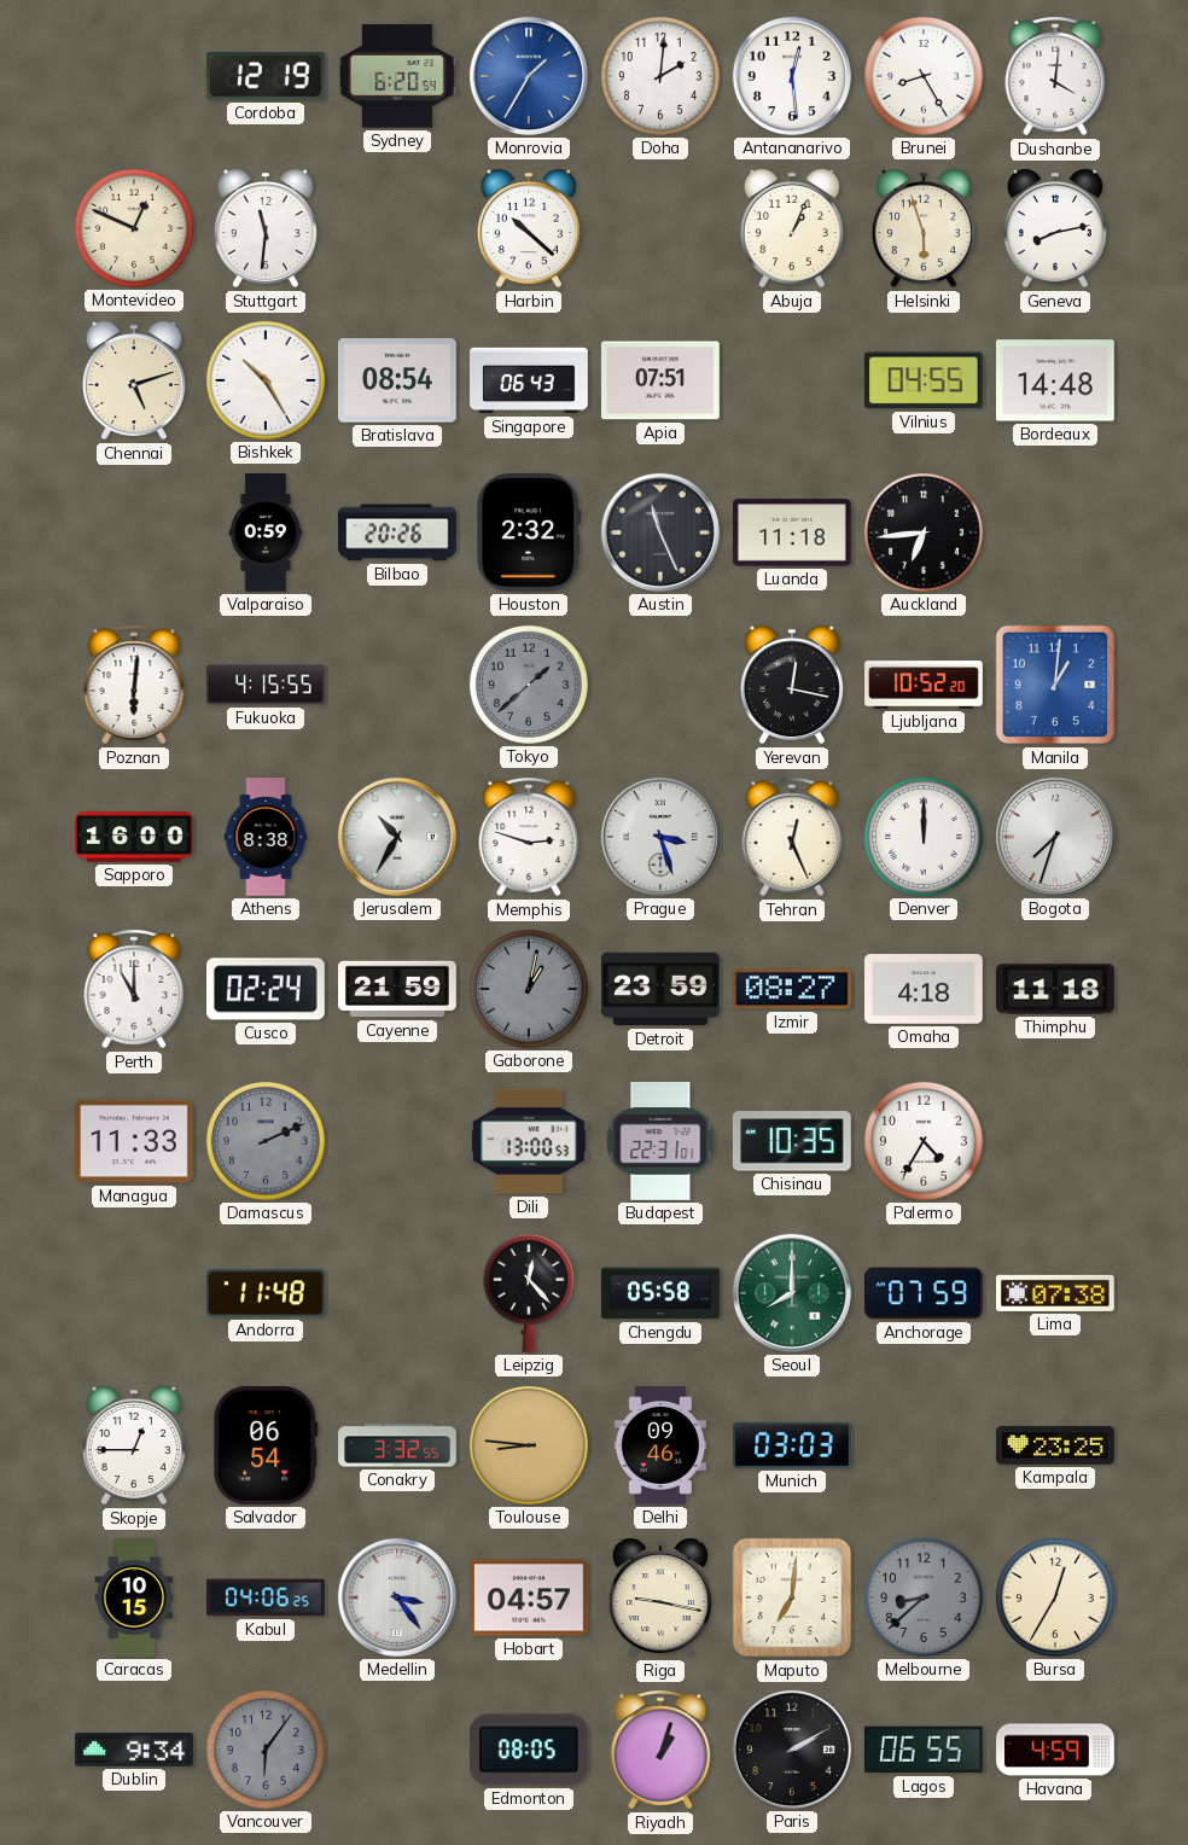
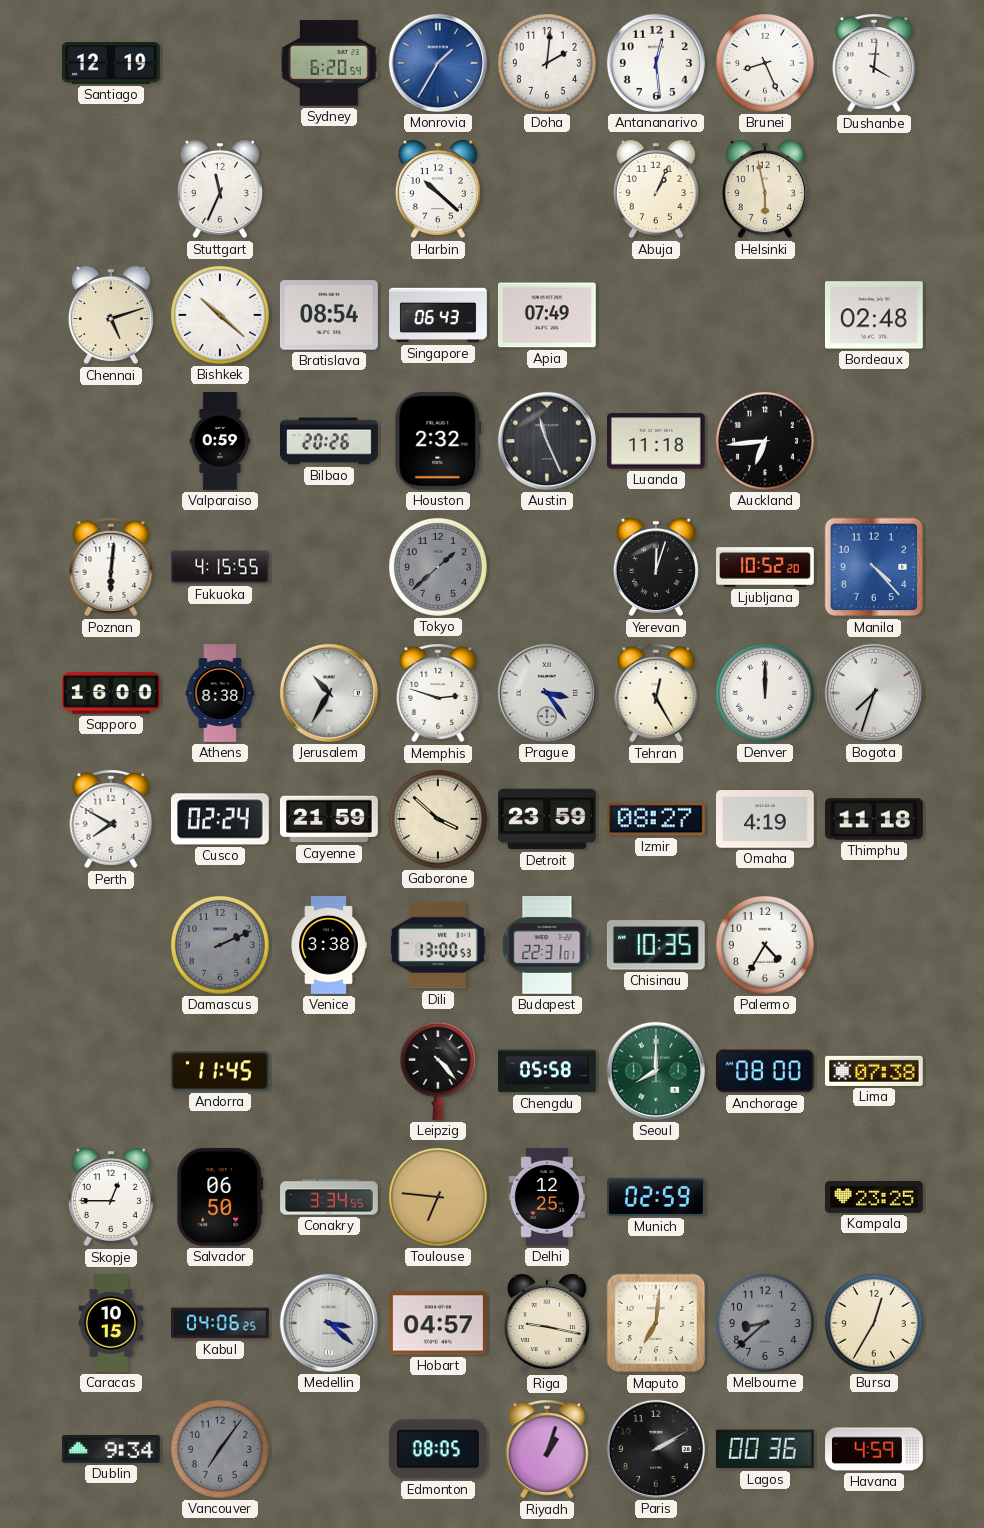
Santiago: none -> 12:19 (111, 63)
Cordoba: 12:19 -> none (266, 76)
Brunei: 8:25 -> 8:26 (765, 63)
Montevideo: 12:49 -> none (134, 228)
Stuttgart: 11:31 -> 11:34 (220, 189)
Helsinki: 5:57 -> 5:58 (765, 189)
Geneva: 8:13 -> none (1055, 228)
Bishkek: 10:25 -> 10:22 (220, 315)
Apia: 07:51 -> 07:49 (547, 315)
Vilnius: 04:55 -> none (924, 380)
Bordeaux: 14:48 -> 02:48 (874, 315)
Yerevan: 12:17 -> 12:03 (656, 567)
Manila: 1:01 -> 4:23 (874, 567)
Prague: 3:27 -> 3:24 (547, 693)
Tehran: 12:26 -> 12:25 (656, 693)
Perth: 11:00 -> 7:50 (111, 819)
Gaborone: 1:02 -> 3:52 (438, 819)
Gaborone dial: grey -> cream (438, 819)
Omaha: 4:18 -> 4:19 (766, 819)
Managua: 11:33 -> none (134, 1141)
Venice: none -> 3:38 (329, 946)
Andorra: 11:48 -> 11:45 (221, 1071)
Leipzig: 12:23 -> 4:23 (438, 1071)
Anchorage: 07:59 -> 08:00 (766, 1071)
Salvador: 06:54 -> 06:50 (220, 1197)
Conakry: 3:32 -> 3:34 (329, 1197)
Toulouse: 8:46 -> 6:46 (438, 1197)
Delhi: 09:46 -> 12:25 (547, 1198)
Munich: 03:03 -> 02:59 (657, 1197)
Medellin: 3:24 -> 3:22 (329, 1323)
Vancouver: 6:06 -> 7:06 (220, 1449)
Lagos: 06:55 -> 00:36 (765, 1449)
